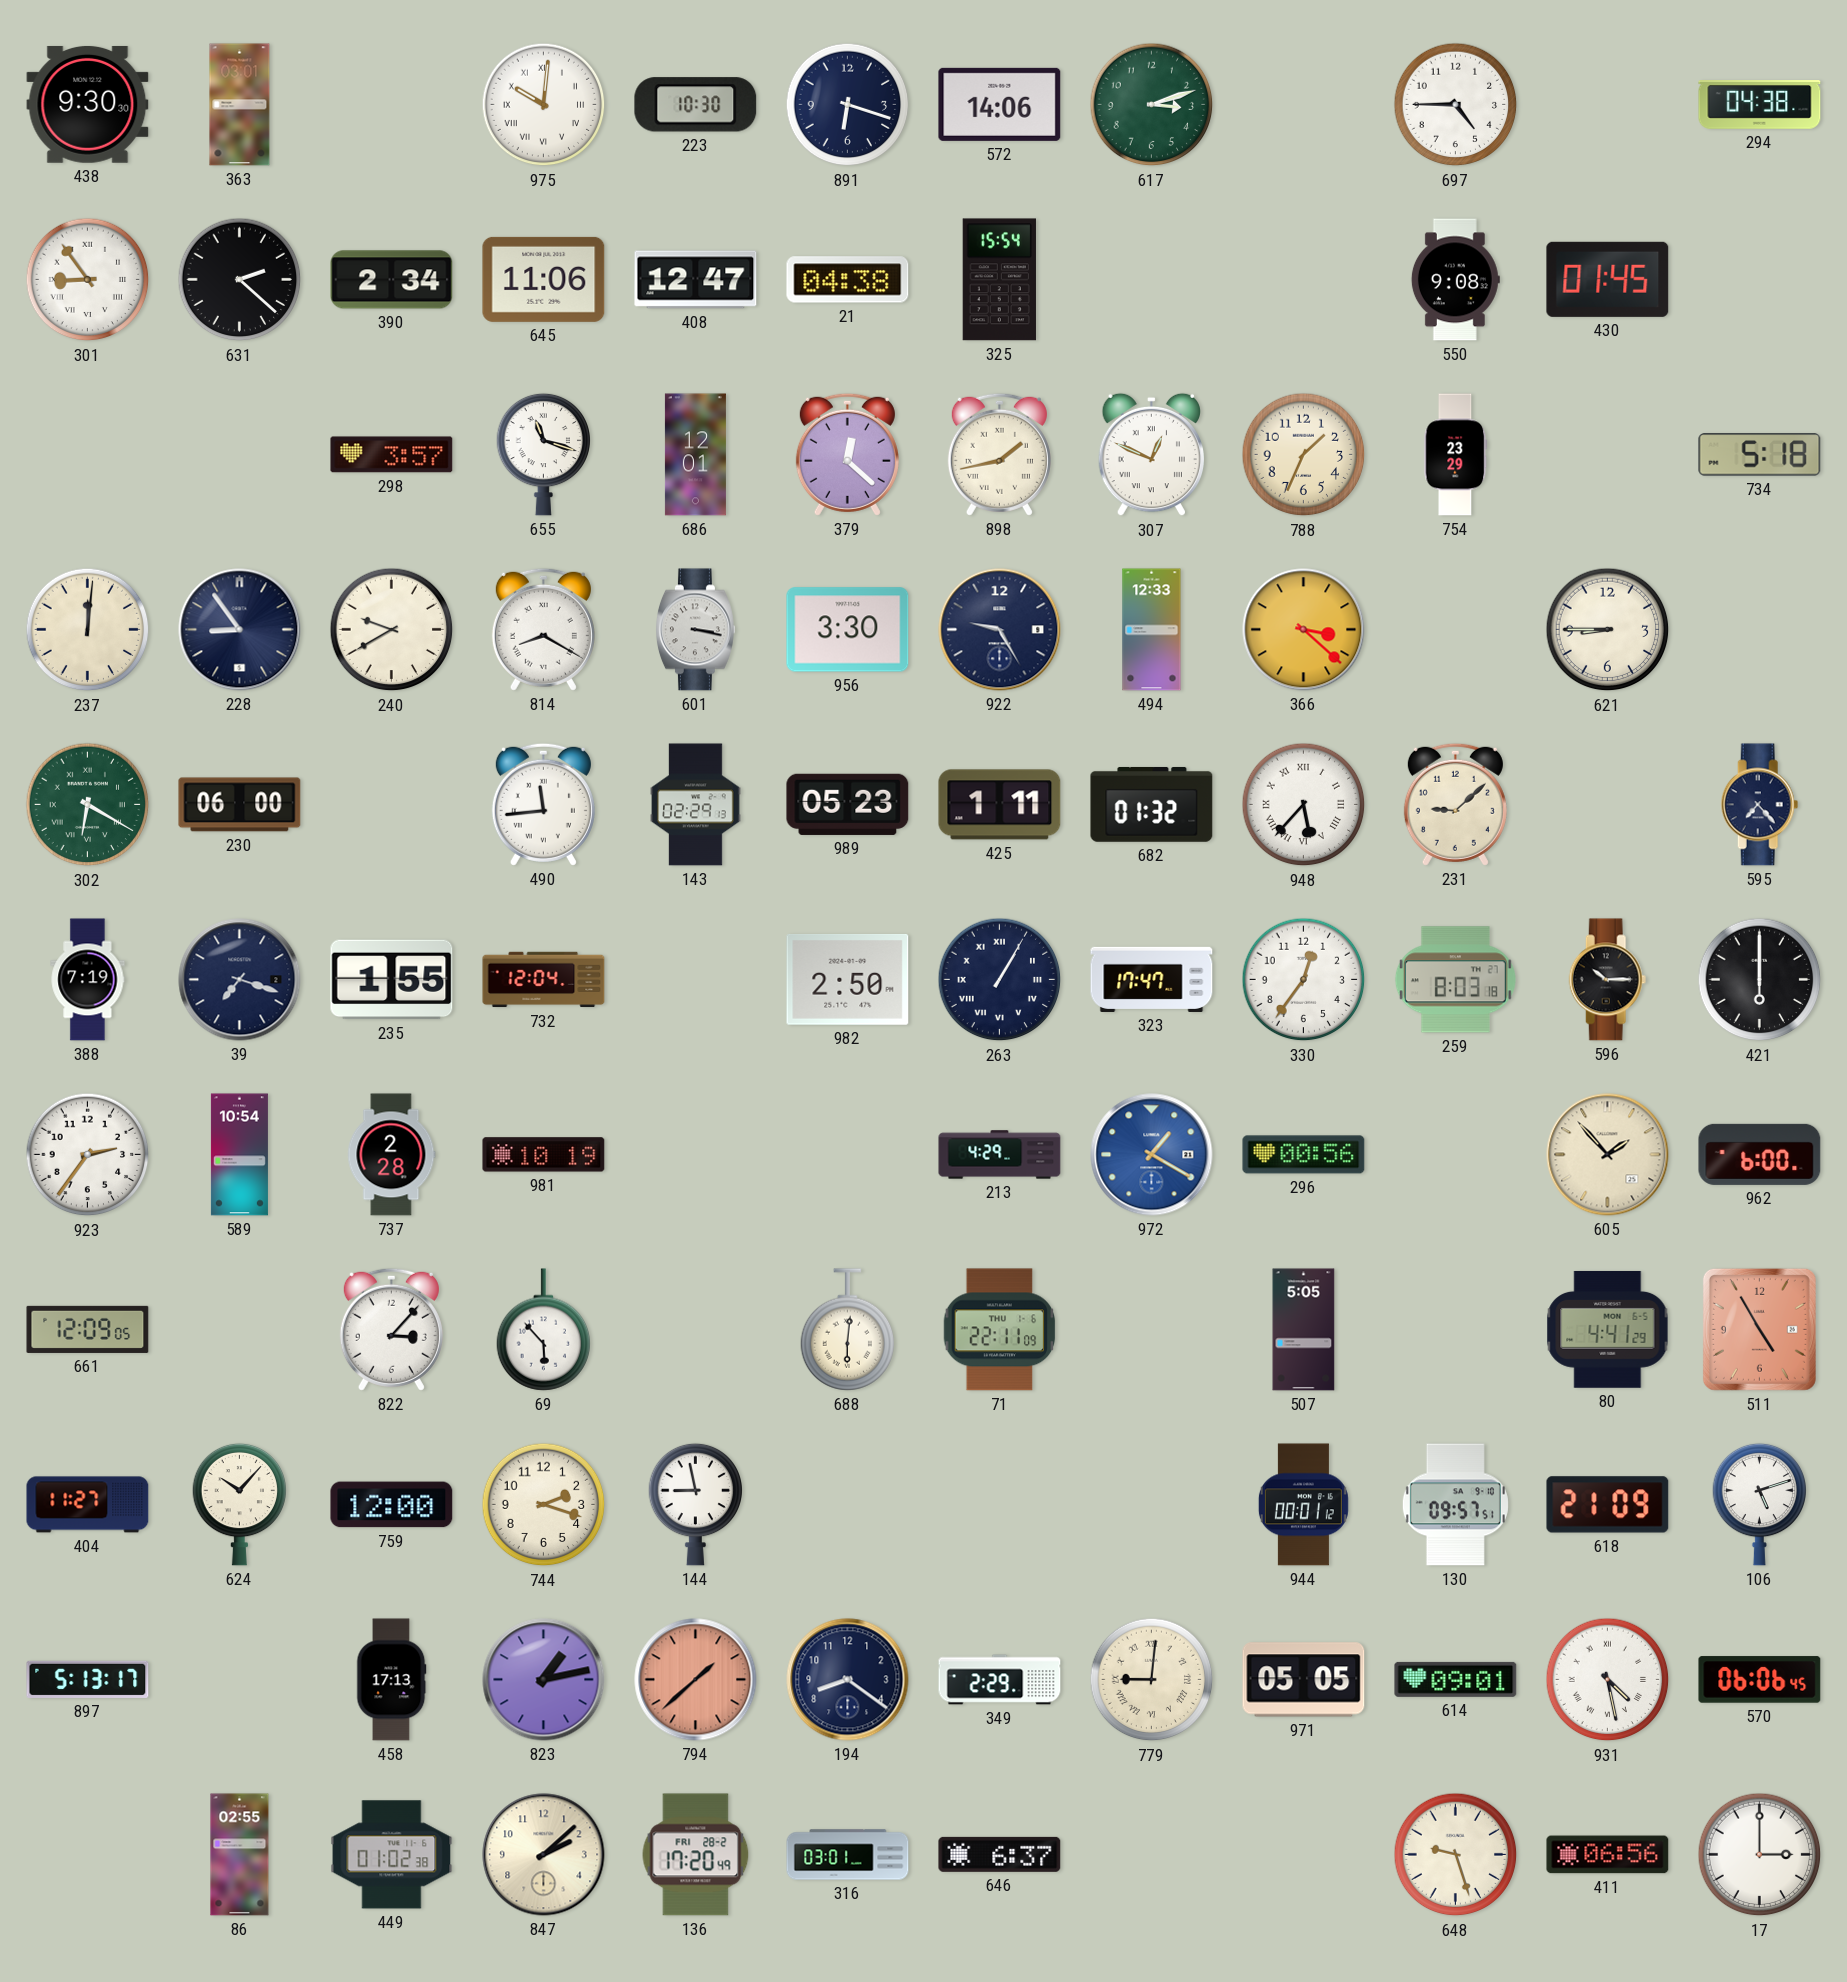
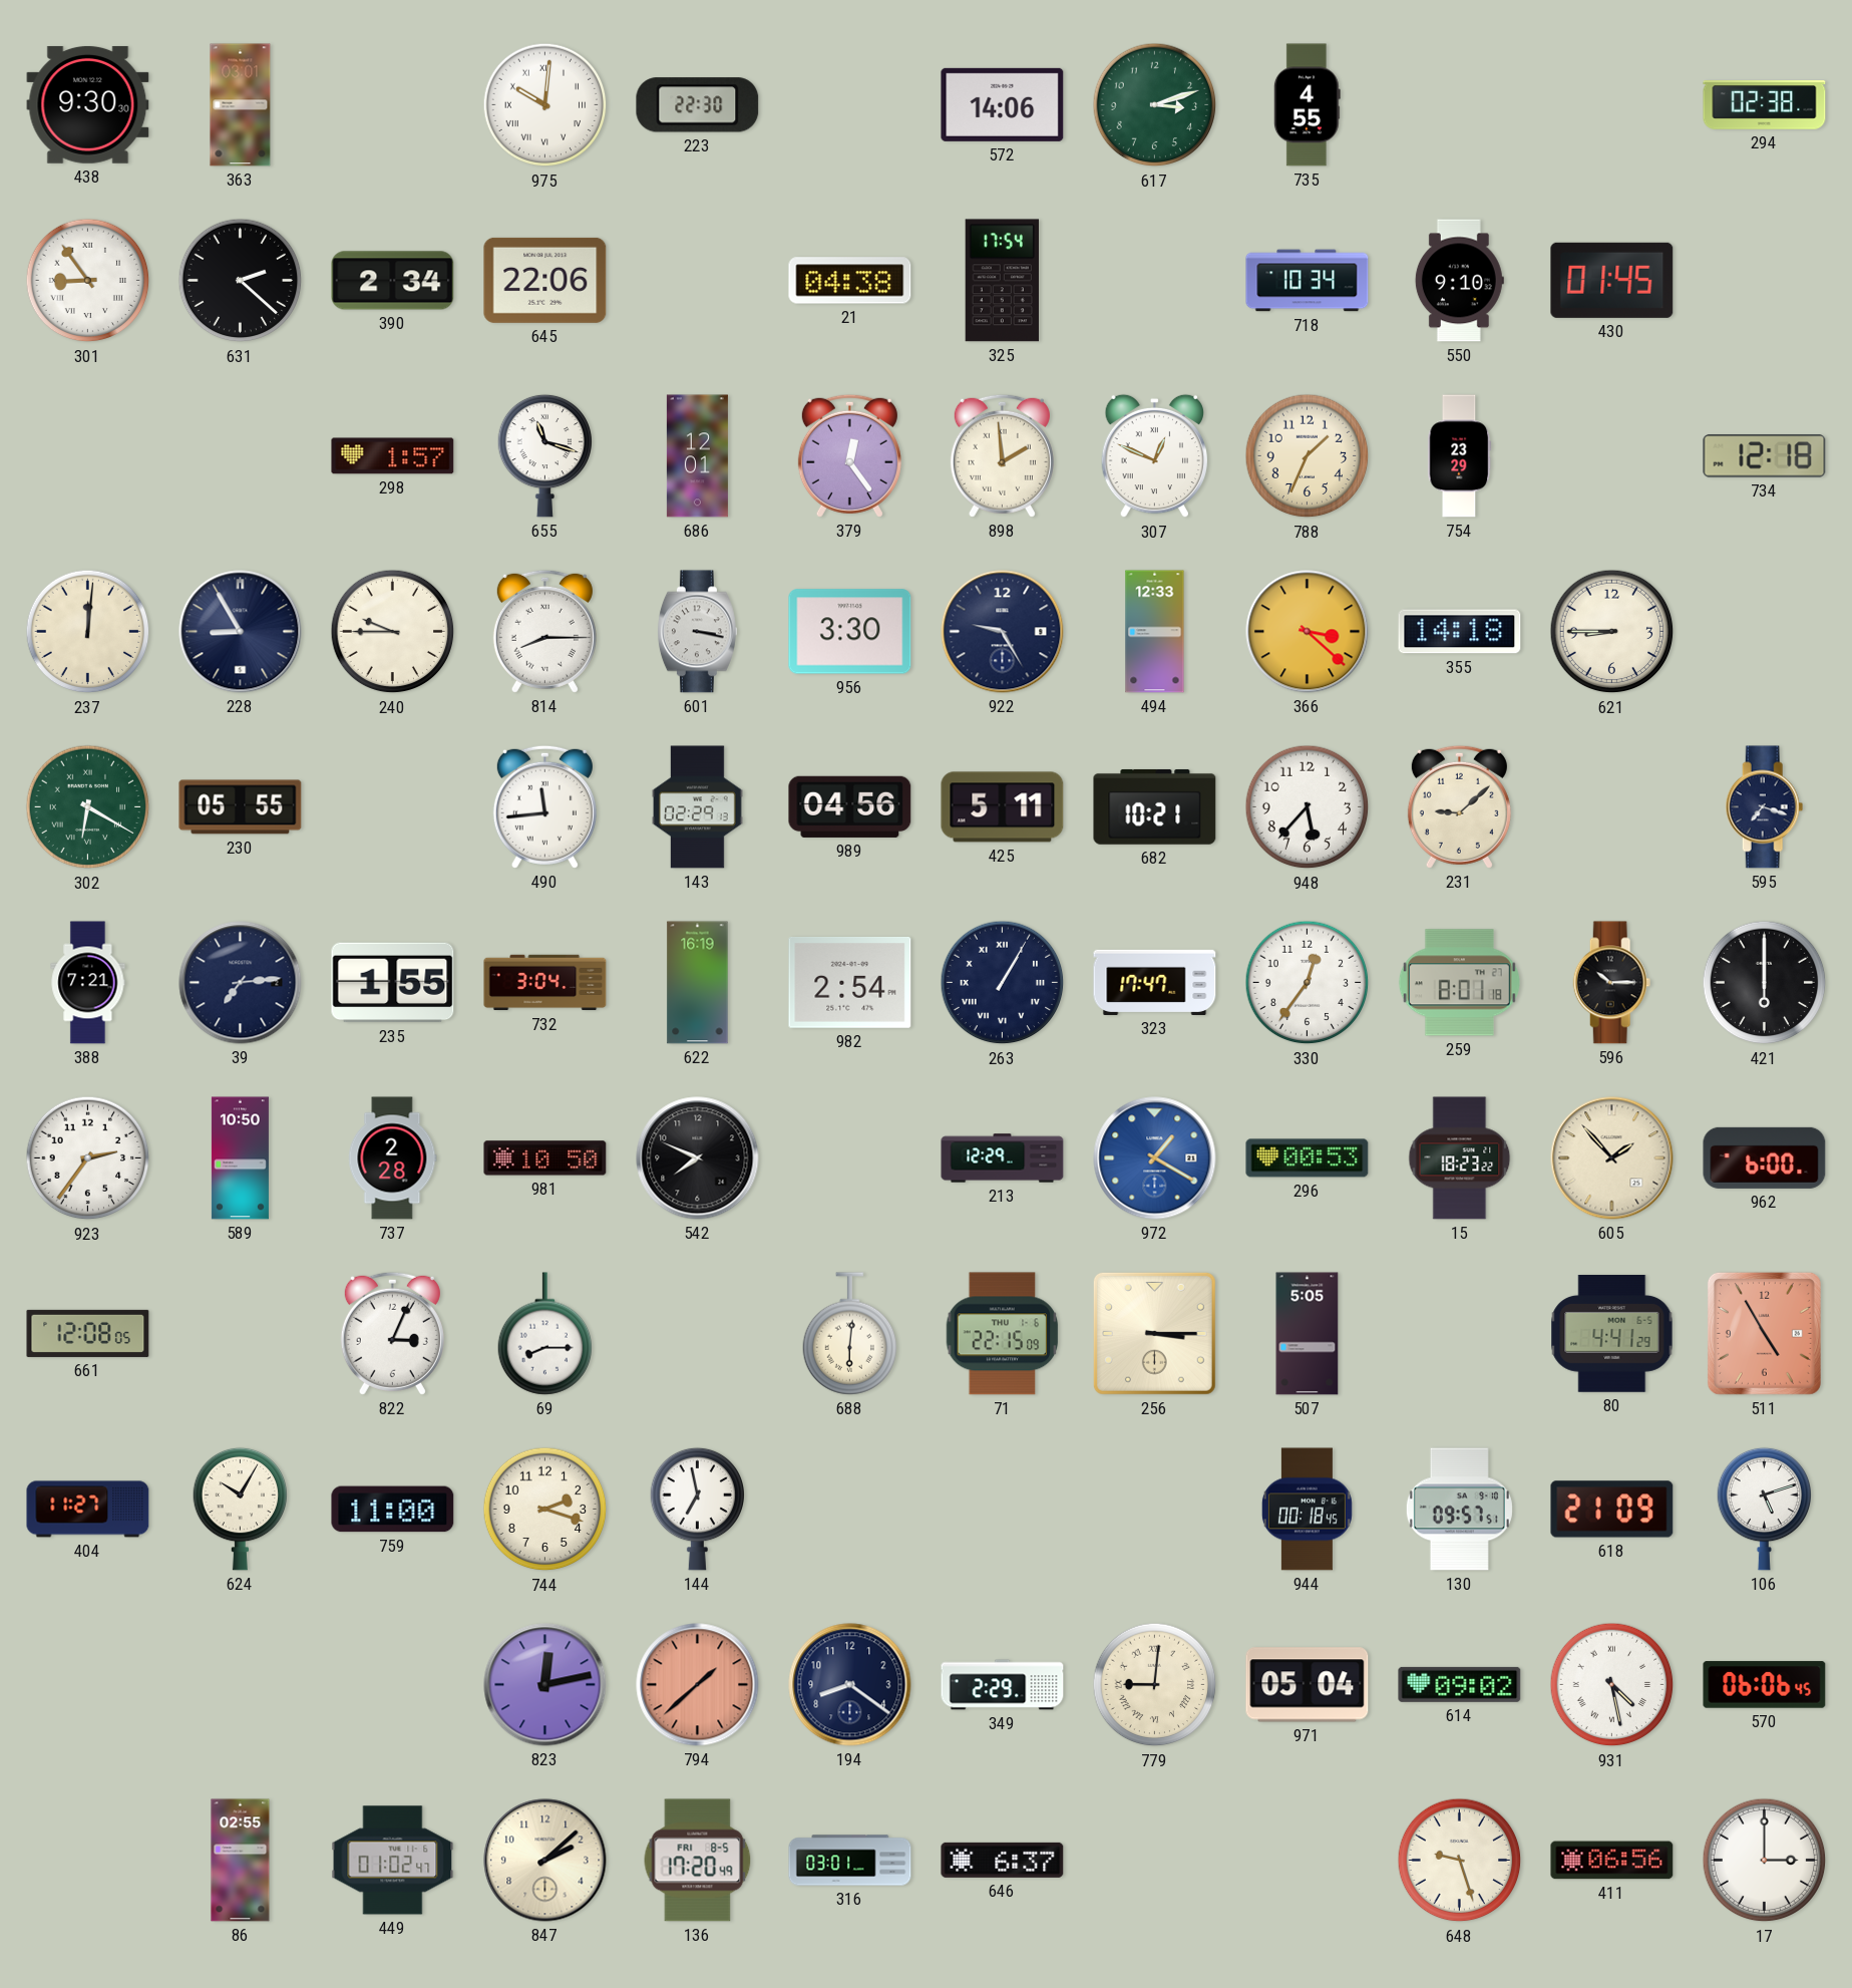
223: 10:30 -> 22:30 (698, 105)
891: 6:18 -> none (848, 105)
735: none -> 4:55 (1307, 105)
697: 4:45 -> none (1456, 105)
294: 04:38 -> 02:38 (1765, 105)
645: 11:06 -> 22:06 (545, 280)
408: 12:47 -> none (696, 280)
325: 15:54 -> 17:54 (1002, 281)
718: none -> 10:34 (1308, 281)
550: 9:08 -> 9:10 (1459, 281)
298: 3:57 -> 1:57 (393, 456)
379: 12:22 -> 12:24 (849, 455)
898: 1:43 -> 1:59 (1002, 455)
734: 5:18 -> 12:18 (1765, 456)
228: 8:54 -> 8:55 (241, 632)
240: 9:40 -> 9:45 (393, 632)
814: 8:20 -> 8:15 (544, 631)
355: none -> 14:18 (1460, 632)
230: 06:00 -> 05:55 (241, 807)
989: 05:23 -> 04:56 (850, 806)
425: 1:11 -> 5:11 (1003, 807)
682: 01:32 -> 10:21 (1155, 807)
948 numerals: Roman -> Arabic (1308, 807)
595: 7:23 -> 7:18 (1765, 807)
388: 7:19 -> 7:21 (88, 983)
39: 7:18 -> 7:14 (241, 983)
732: 12:04 -> 3:04 (545, 983)
622: none -> 16:19 (698, 983)
982: 2:50 -> 2:54 (850, 982)
259: 8:03 -> 8:01 (1459, 983)
589: 10:54 -> 10:50 (240, 1158)
981: 10:19 -> 10:50 (545, 1158)
542: none -> 7:49 (698, 1158)
213: 4:29 -> 12:29 (1003, 1158)
296: 00:56 -> 00:53 (1308, 1158)
15: none -> 18:23 (1460, 1158)
661: 12:09 -> 12:08 (88, 1333)
822: 3:07 -> 3:04 (392, 1333)
69: 5:53 -> 8:15 (545, 1334)
71: 22:11 -> 22:15 (1003, 1334)
256: none -> 3:15 (1154, 1333)
624: 10:07 -> 10:05 (241, 1509)
759: 12:00 -> 11:00 (393, 1510)
144: 8:58 -> 6:58 (698, 1509)
944: 00:01 -> 00:18 (1307, 1510)
897: 5:13 -> none (88, 1679)
458: 17:13 -> none (392, 1680)
823: 1:13 -> 12:13 (545, 1685)
971: 05:05 -> 05:04 (1308, 1685)
614: 09:01 -> 09:02 (1460, 1684)
449: 01:02:38 -> 01:02:47 (393, 1861)
136 date: FRI 28-2 -> FRI 8-5 (698, 1861)
